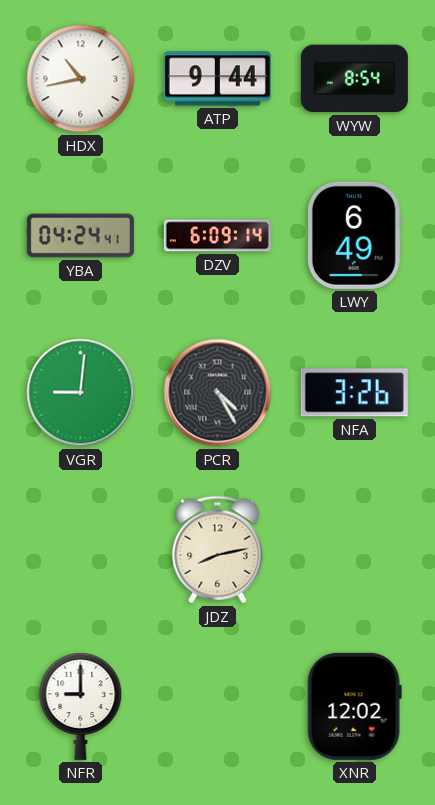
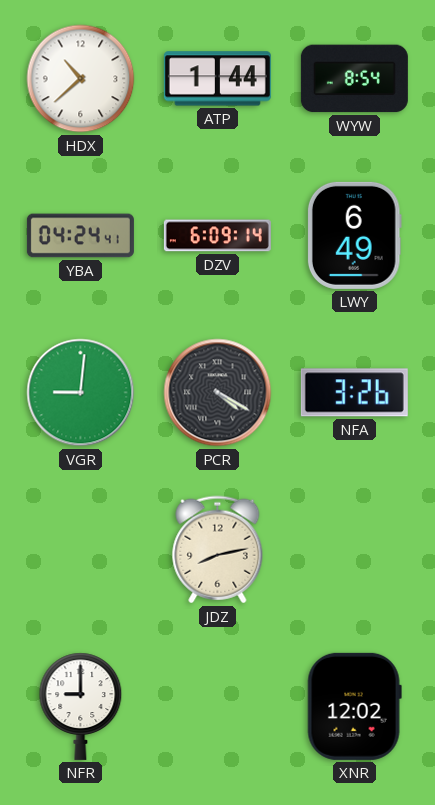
HDX: 10:43 -> 10:38 (81, 79)
ATP: 9:44 -> 1:44 (217, 79)
PCR: 4:25 -> 4:20 (218, 393)
